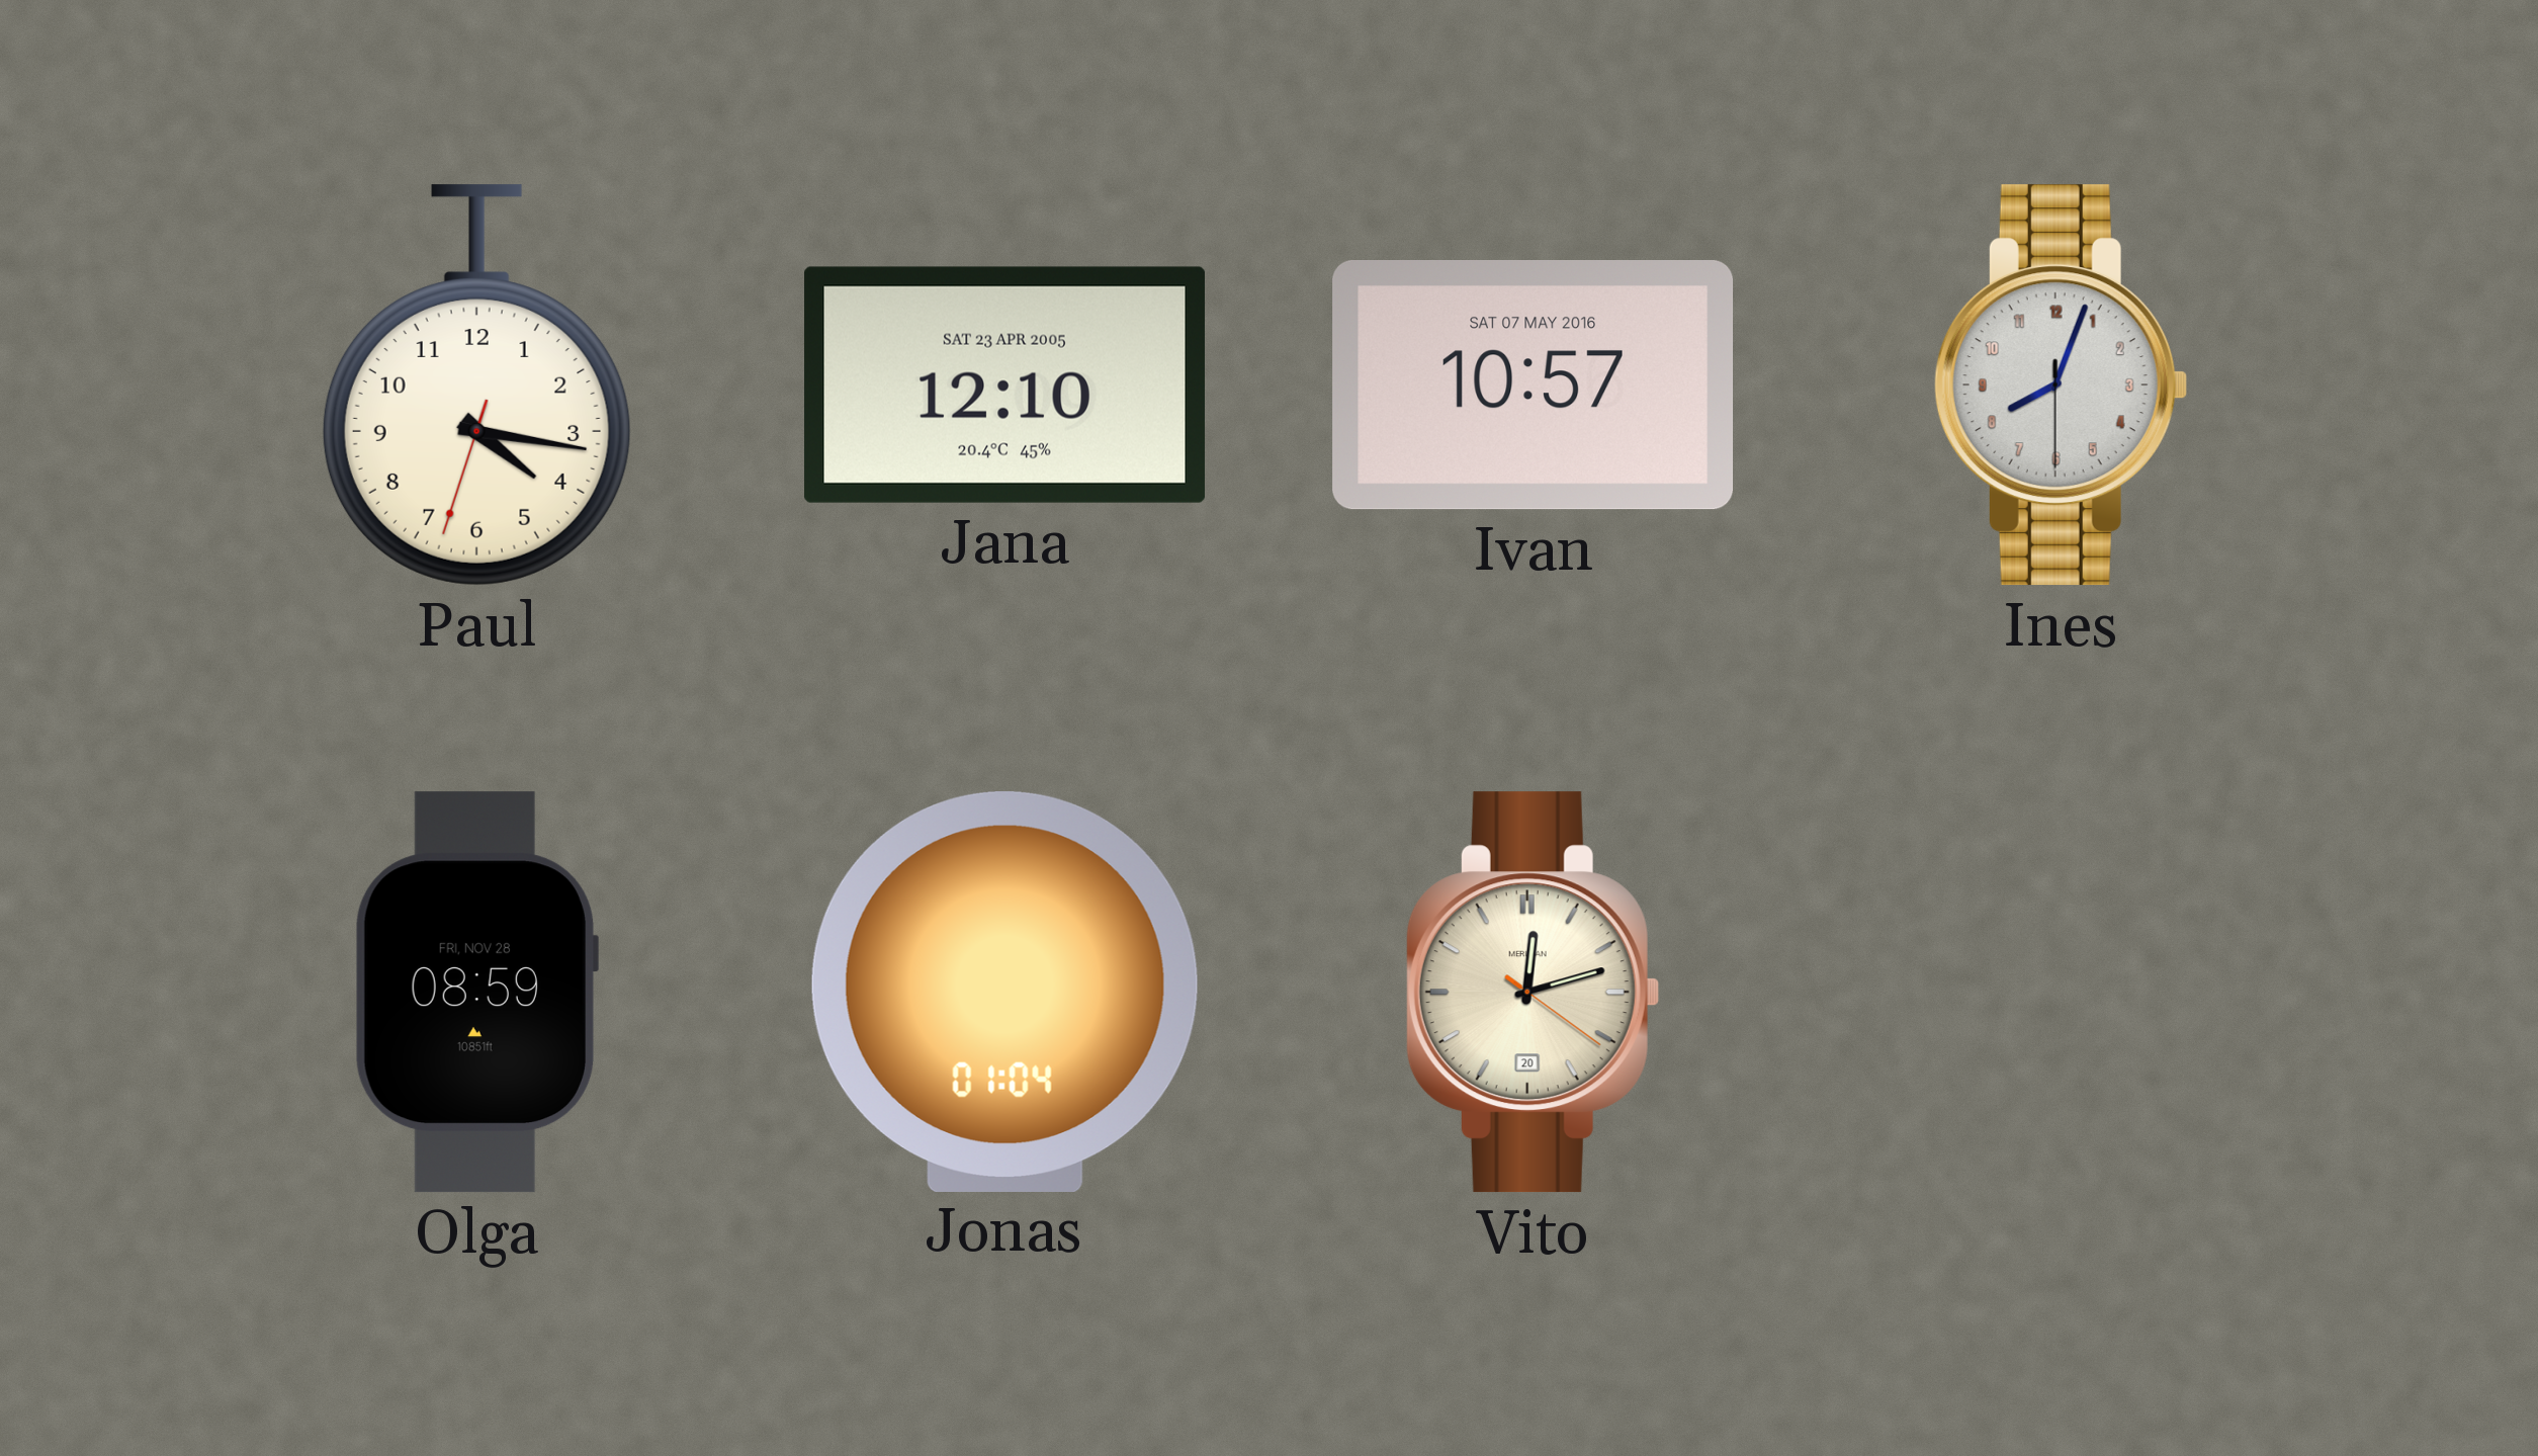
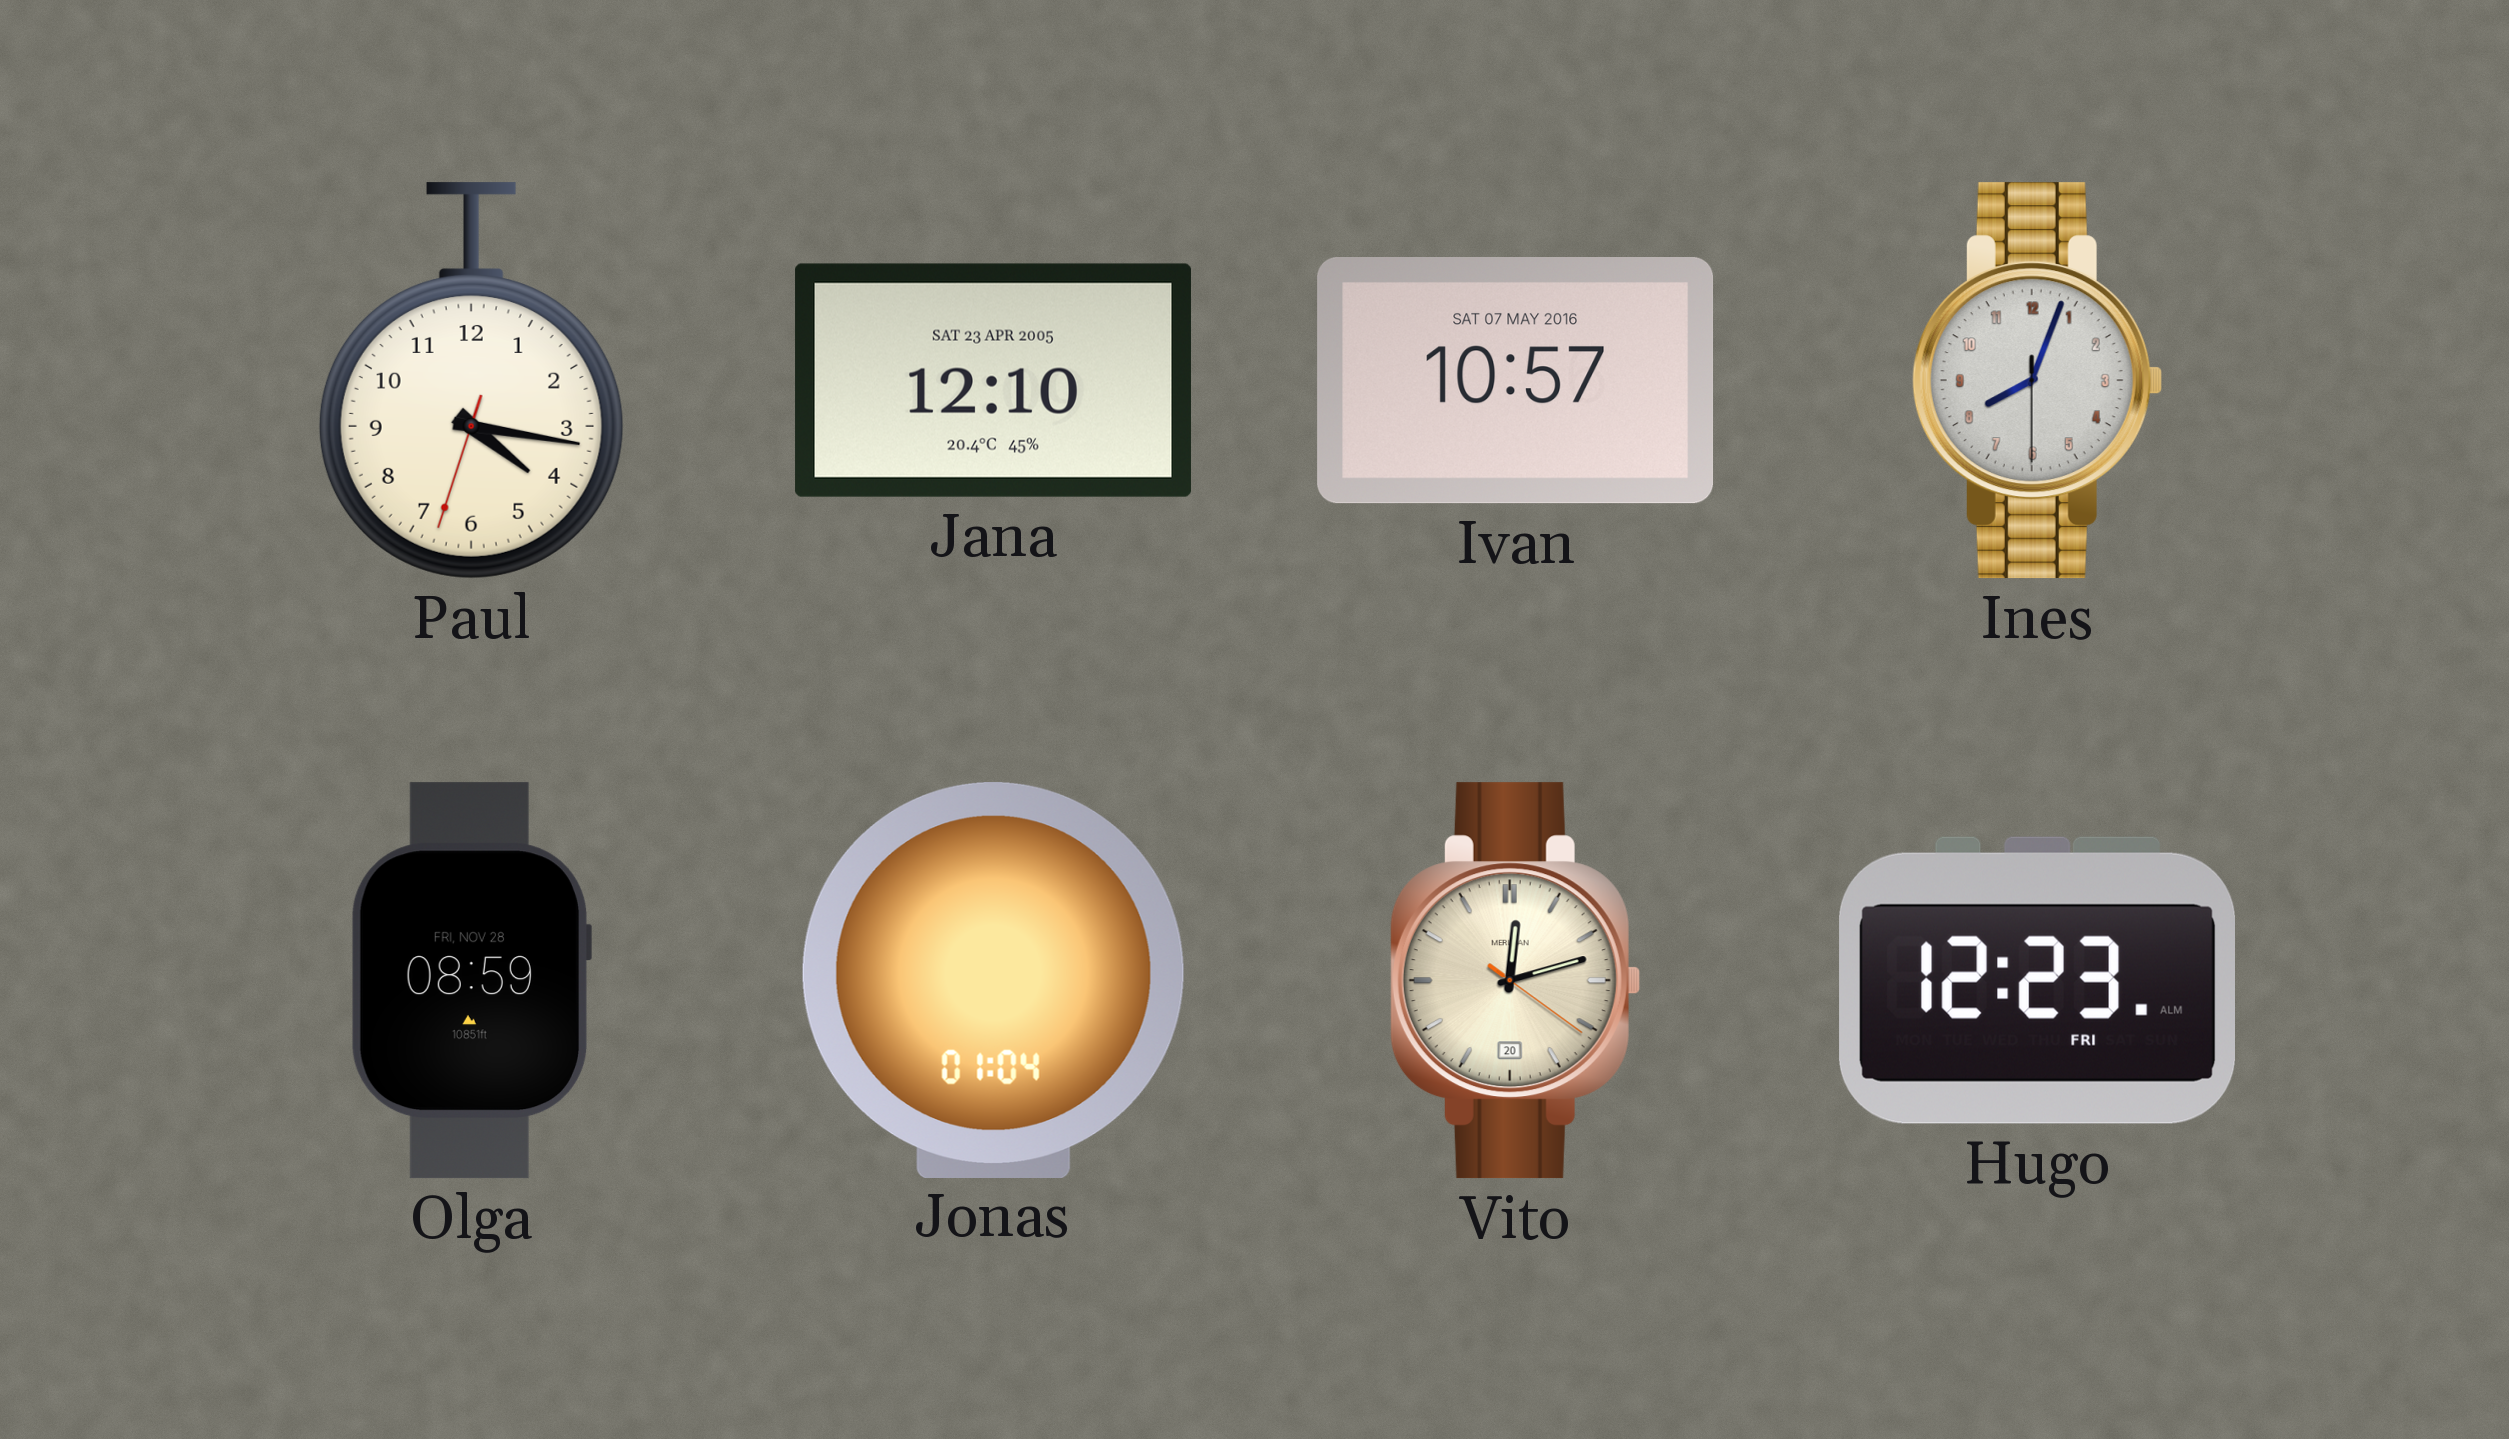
Hugo: none -> 12:23 (2037, 980)
